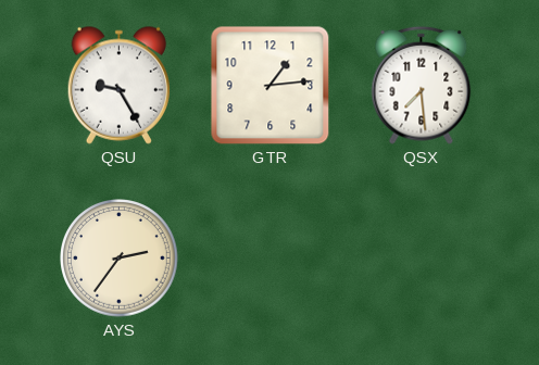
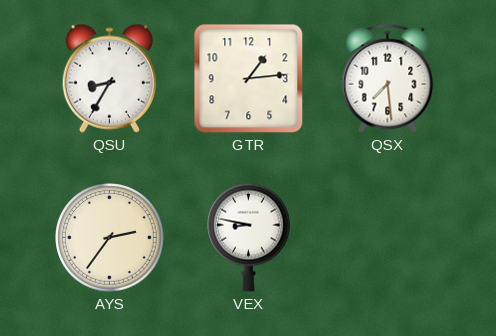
QSU: 9:25 -> 8:35 (109, 78)
VEX: none -> 8:47 (249, 237)
